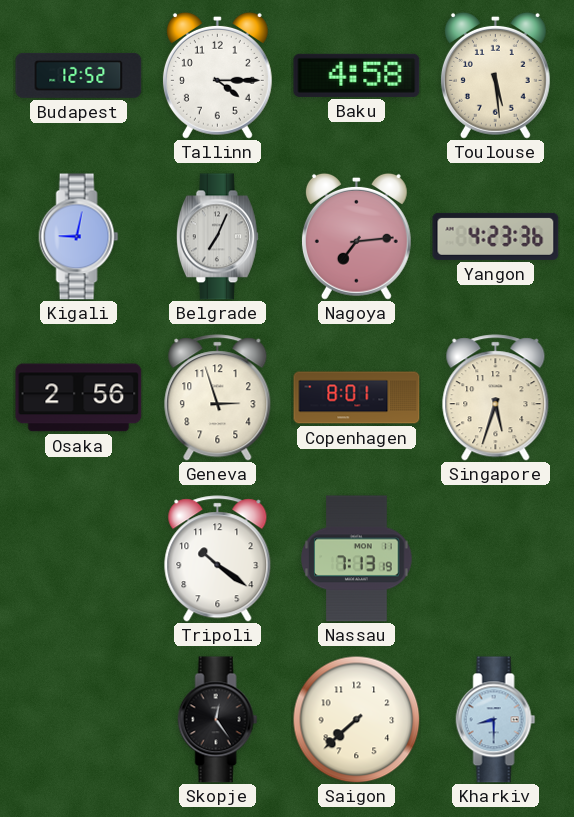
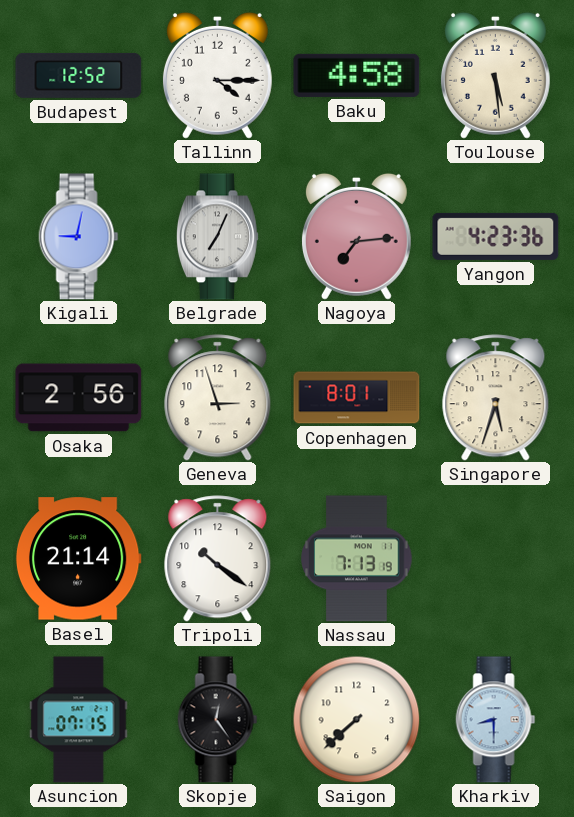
Basel: none -> 21:14 (78, 559)
Asuncion: none -> 07:15 (79, 720)
